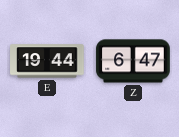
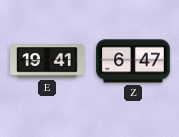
E: 19:44 -> 19:41 (47, 61)
